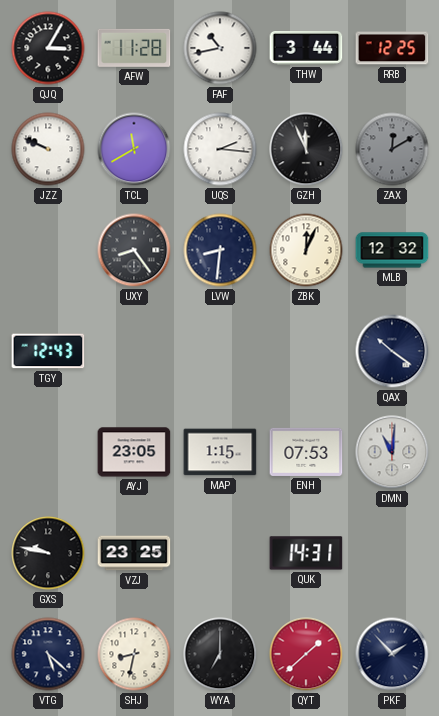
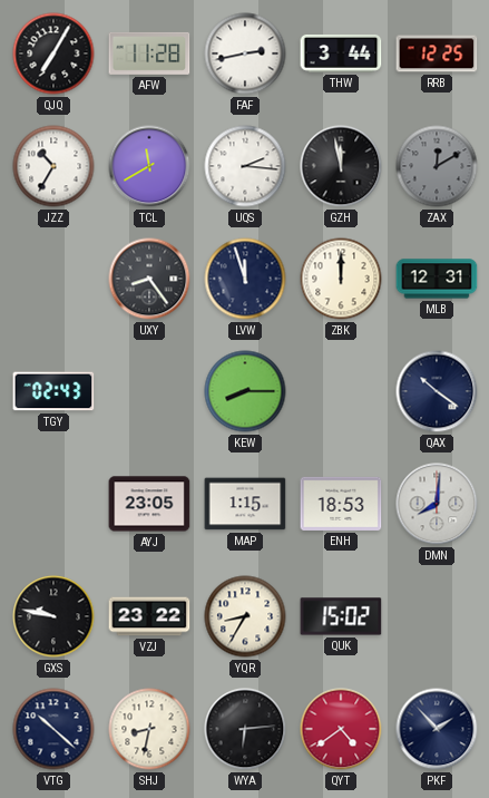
QJQ: 3:05 -> 7:05 (53, 53)
FAF: 10:43 -> 2:43 (245, 53)
JZZ: 9:49 -> 10:35 (53, 166)
GZH: 11:56 -> 11:58 (341, 166)
LVW: 8:31 -> 11:57 (245, 279)
ZBK: 12:04 -> 12:00 (341, 279)
MLB: 12:32 -> 12:31 (437, 279)
TGY: 12:43 -> 02:43 (53, 391)
KEW: none -> 8:15 (245, 391)
ENH: 07:53 -> 18:53 (341, 504)
DMN: 11:01 -> 8:01 (437, 504)
VZJ: 23:25 -> 23:22 (149, 616)
YQR: none -> 8:35 (245, 616)
QUK: 14:31 -> 15:02 (341, 616)
VTG: 5:22 -> 10:22 (53, 729)
WYA: 7:00 -> 6:14 (245, 729)
QYT: 1:38 -> 4:39 (341, 729)
